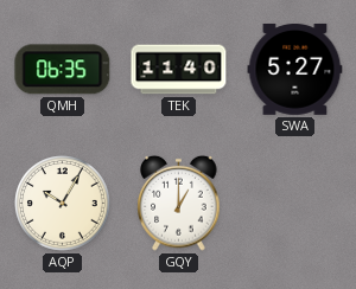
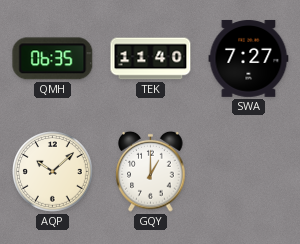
SWA: 5:27 -> 7:27 (249, 58)
AQP: 10:05 -> 10:08 (53, 172)
